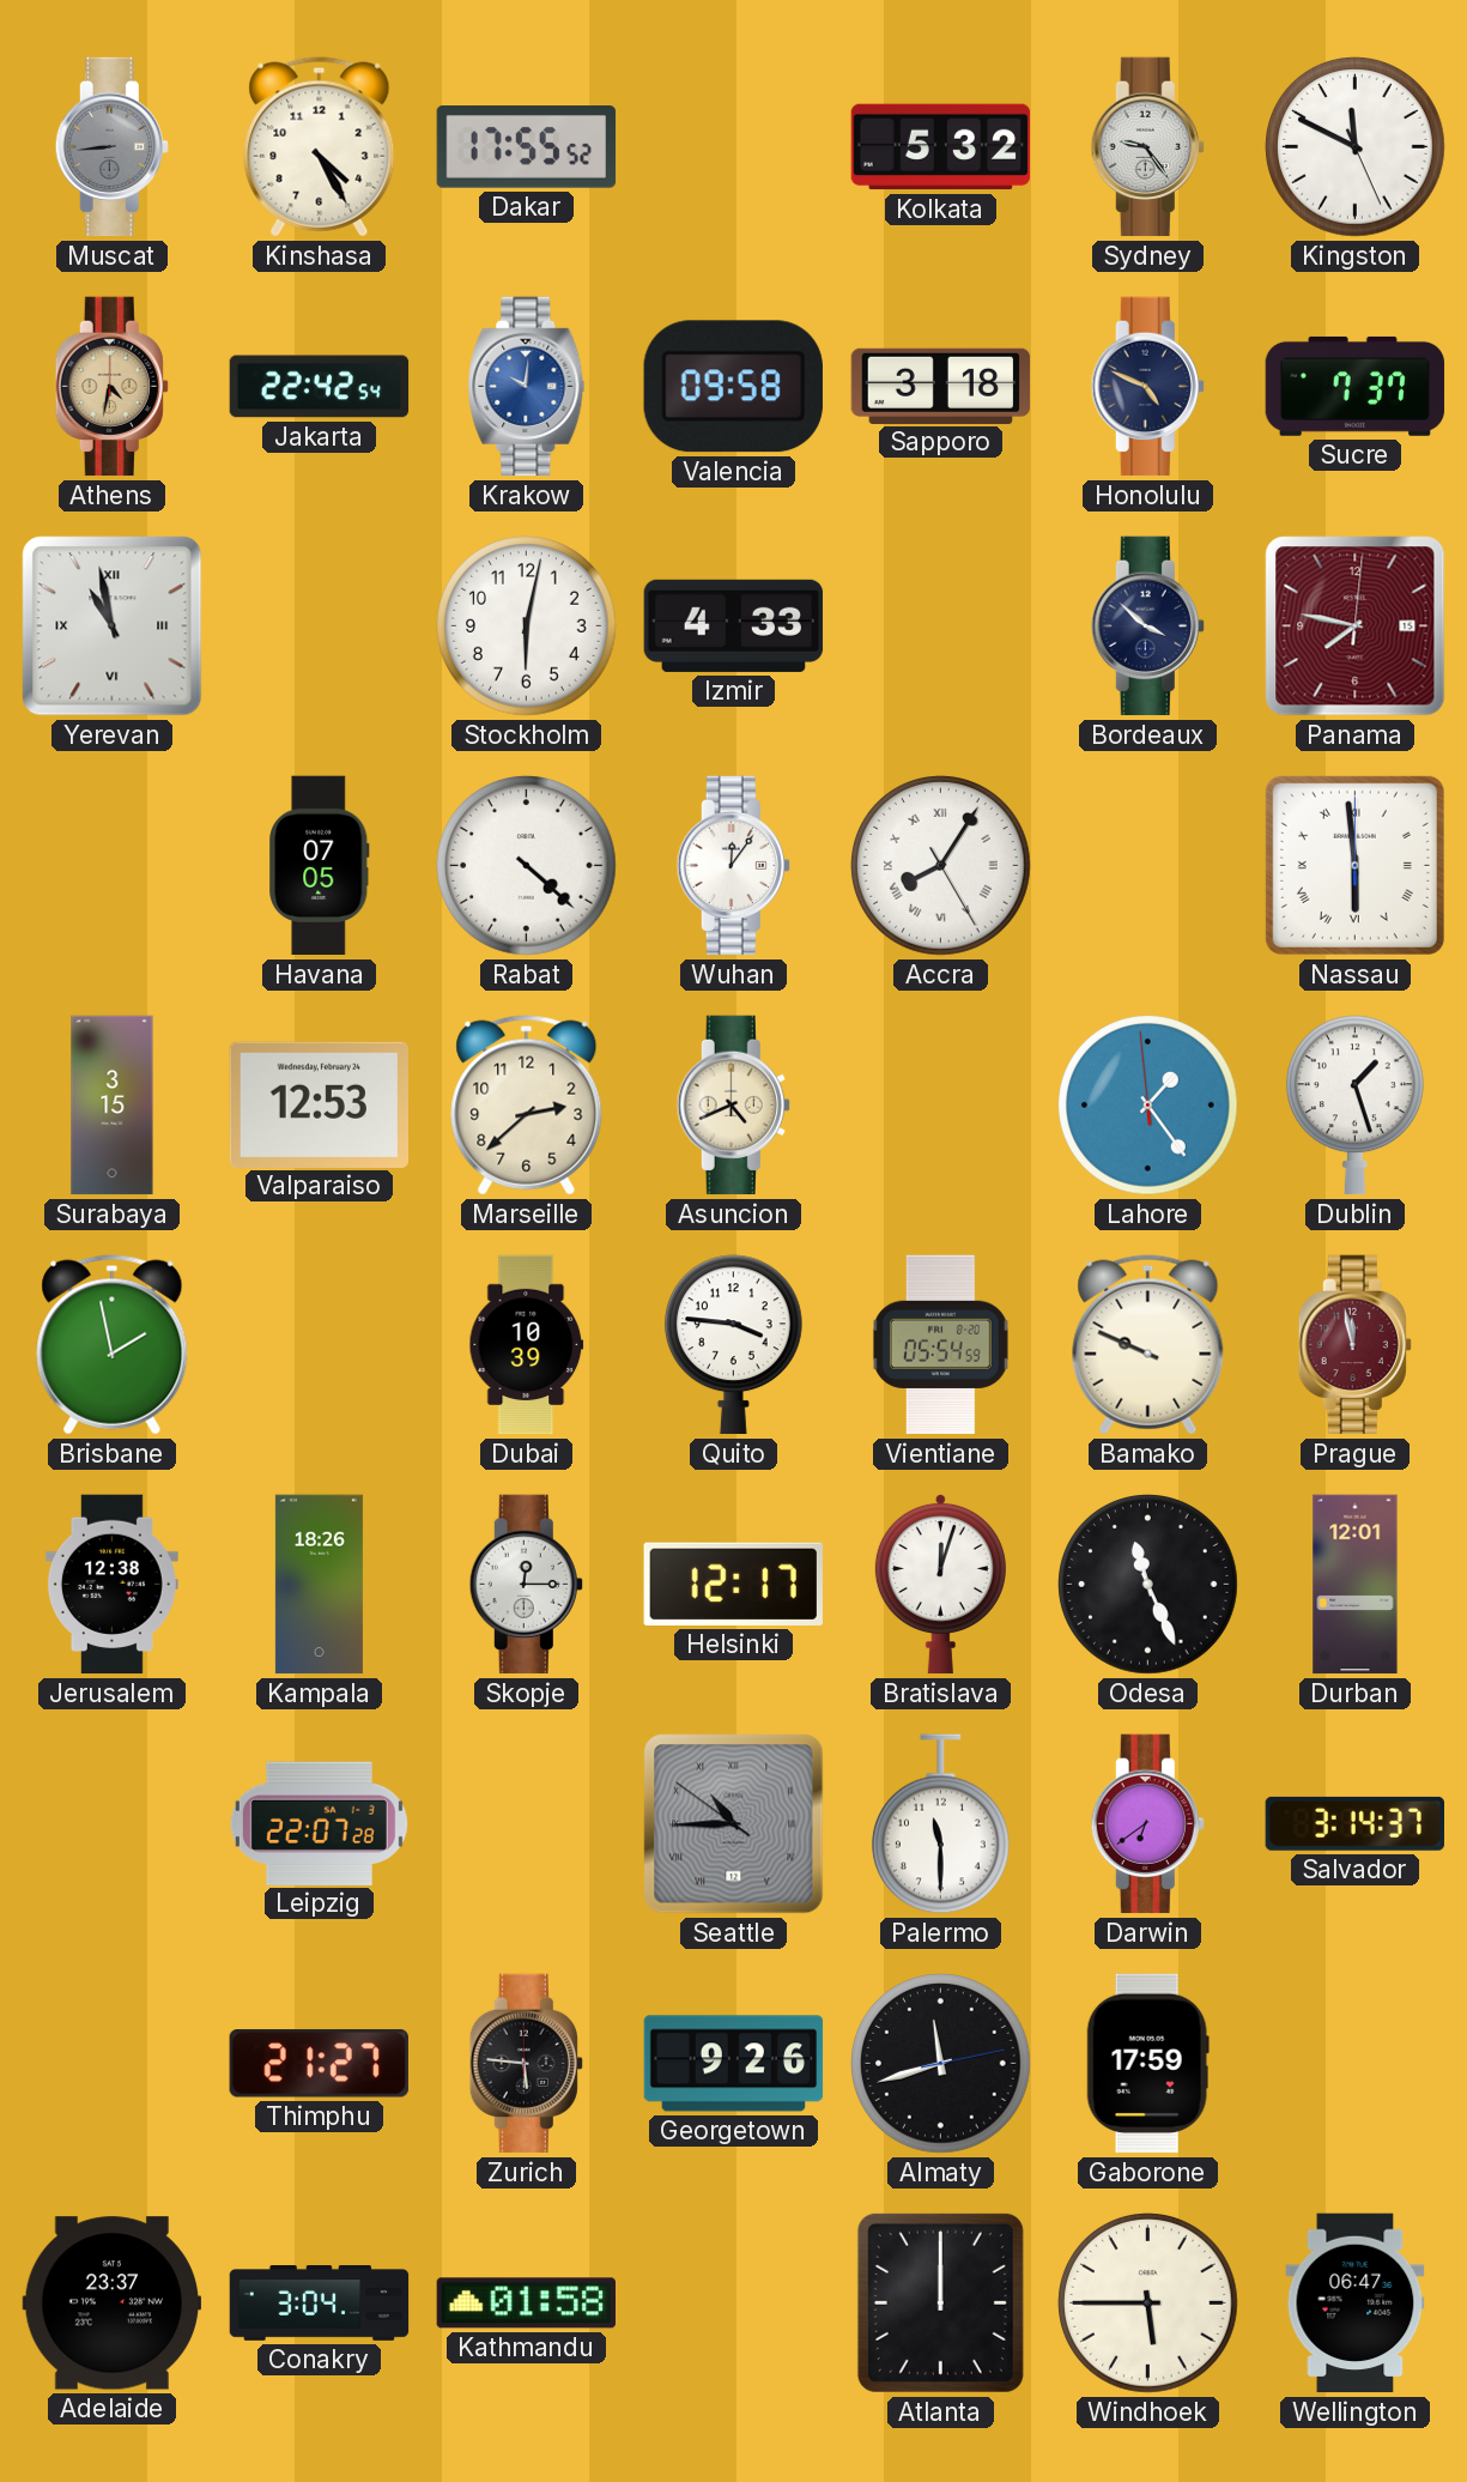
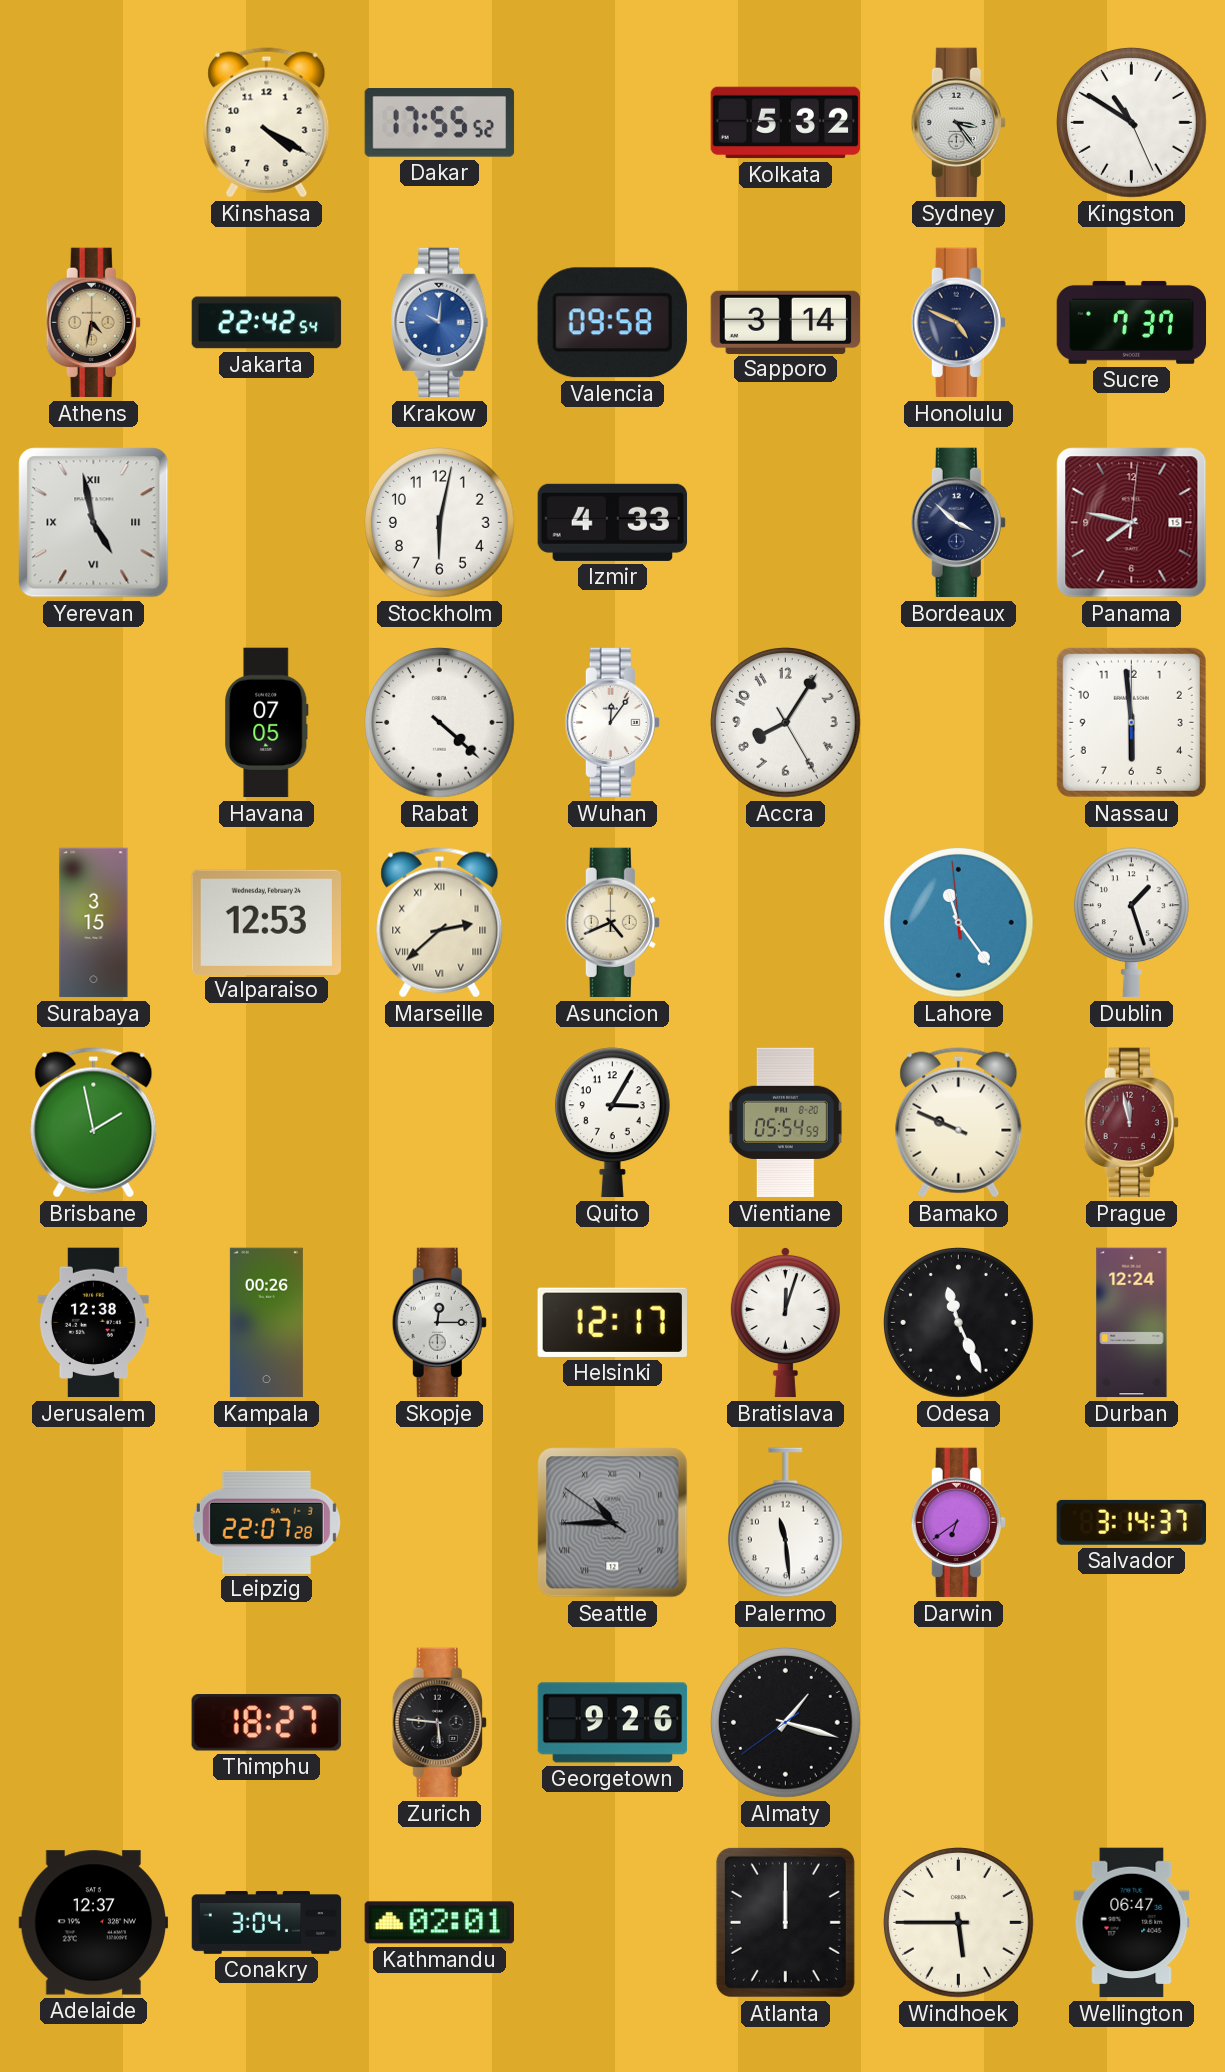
Muscat: 8:44 -> none (111, 147)
Kinshasa: 4:25 -> 4:20 (267, 123)
Sydney: 9:24 -> 3:24 (958, 123)
Kingston: 11:49 -> 10:50 (1132, 123)
Sapporo: 3:18 -> 3:14 (786, 322)
Yerevan: 10:58 -> 4:58 (94, 523)
Accra numerals: Roman -> Arabic (786, 723)
Nassau numerals: Roman -> Arabic (1131, 722)
Marseille numerals: Arabic -> Roman (440, 923)
Lahore: 1:23 -> 11:23 (959, 923)
Dubai: 10:39 -> none (527, 1345)
Quito: 3:46 -> 3:05 (612, 1123)
Kampala: 18:26 -> 00:26 (266, 1323)
Durban: 12:01 -> 12:24 (1132, 1323)
Palermo: 11:30 -> 11:29 (785, 1523)
Thimphu: 21:27 -> 18:27 (266, 1723)
Almaty: 11:42 -> 1:17 (786, 1723)
Gaborone: 17:59 -> none (1147, 2064)
Adelaide: 23:37 -> 12:37 (94, 1923)
Kathmandu: 01:58 -> 02:01 (439, 1923)
